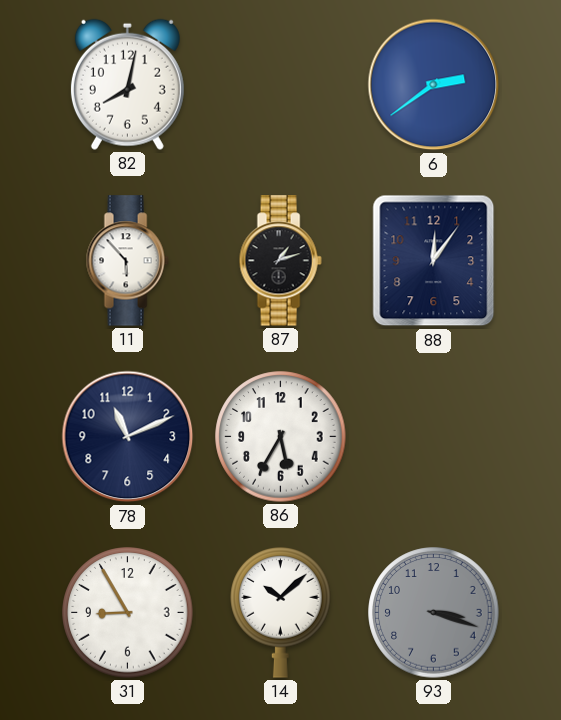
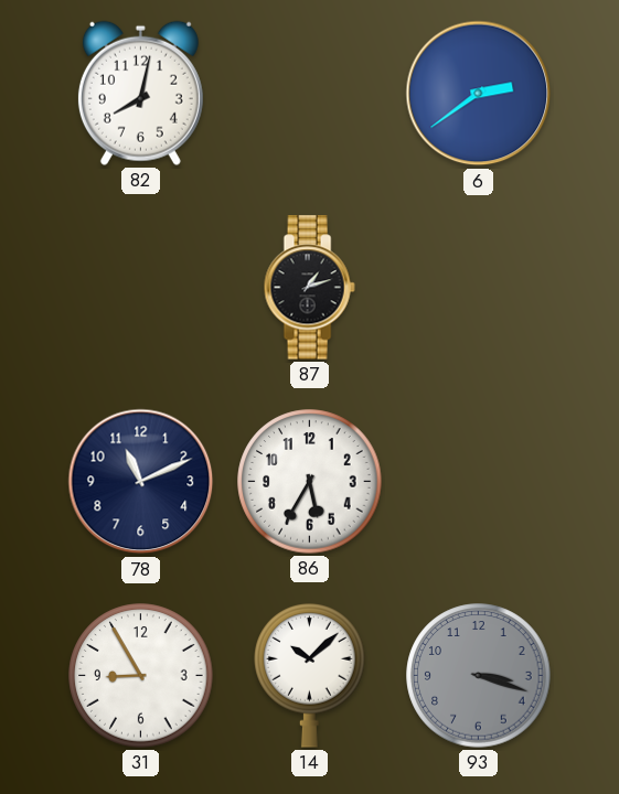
11: 5:53 -> none (127, 261)
88: 12:06 -> none (434, 261)
